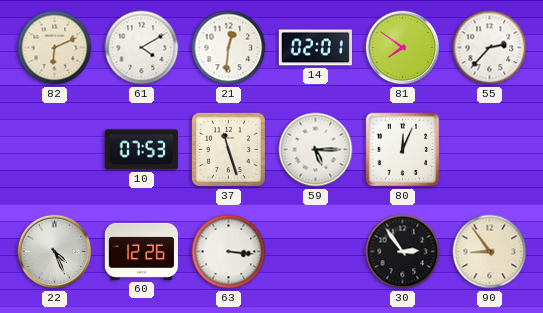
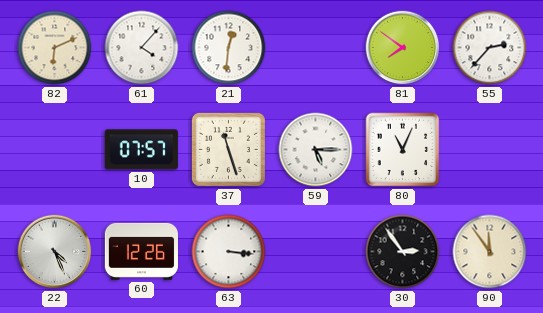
61: 4:10 -> 4:07 (142, 48)
14: 02:01 -> none (315, 48)
10: 07:53 -> 07:57 (141, 150)
80: 12:04 -> 11:04 (403, 150)
90: 8:54 -> 11:54 (490, 252)
